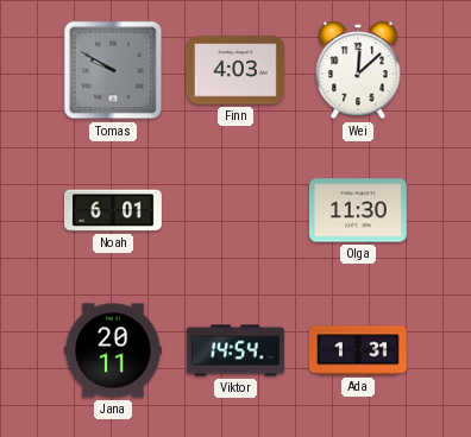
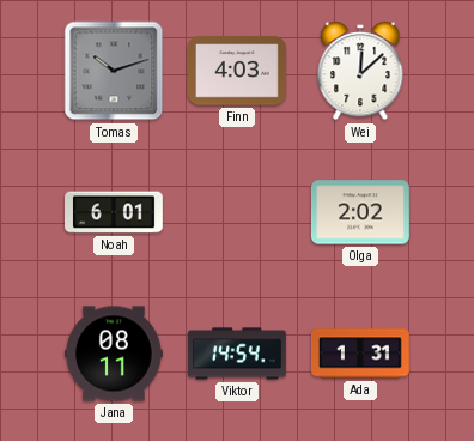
Tomas: 9:50 -> 10:12 (114, 71)
Olga: 11:30 -> 2:02 (360, 212)
Jana: 20:11 -> 08:11 (115, 354)
